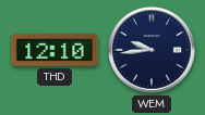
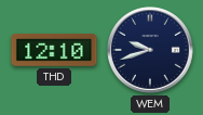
WEM: 9:44 -> 9:42 (151, 51)
